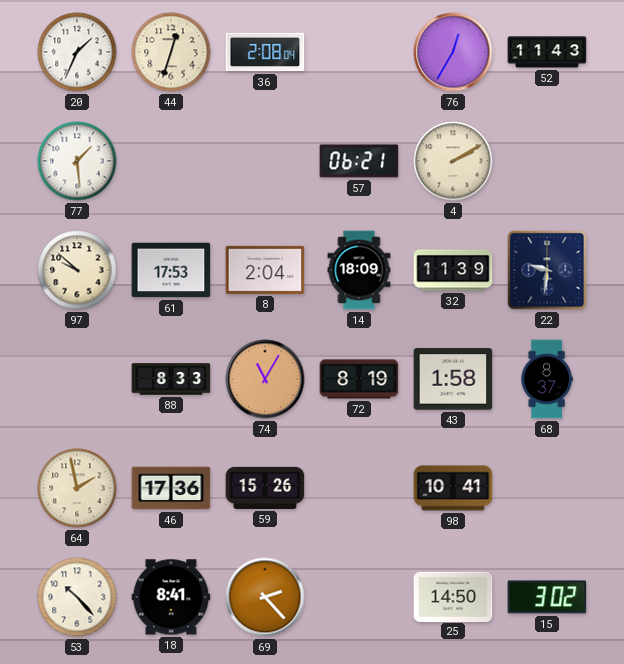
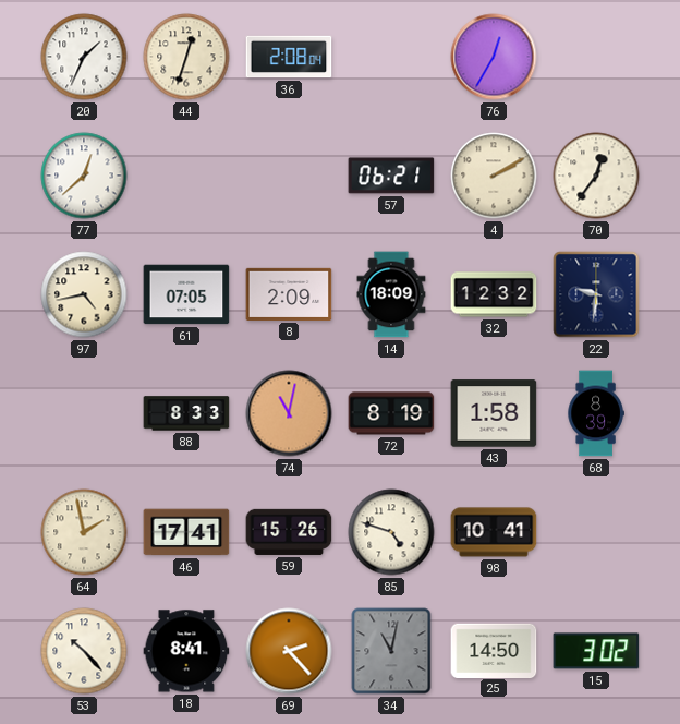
52: 11:43 -> none (547, 52)
77: 1:29 -> 12:38 (84, 176)
70: none -> 12:36 (596, 176)
97: 9:52 -> 4:43 (84, 294)
61: 17:53 -> 07:05 (186, 294)
8: 2:04 -> 2:09 (289, 294)
32: 11:39 -> 12:32 (494, 294)
74: 11:05 -> 11:02 (289, 413)
68: 8:37 -> 8:39 (596, 413)
46: 17:36 -> 17:41 (186, 532)
85: none -> 4:48 (391, 532)
34: none -> 11:02 (391, 651)
